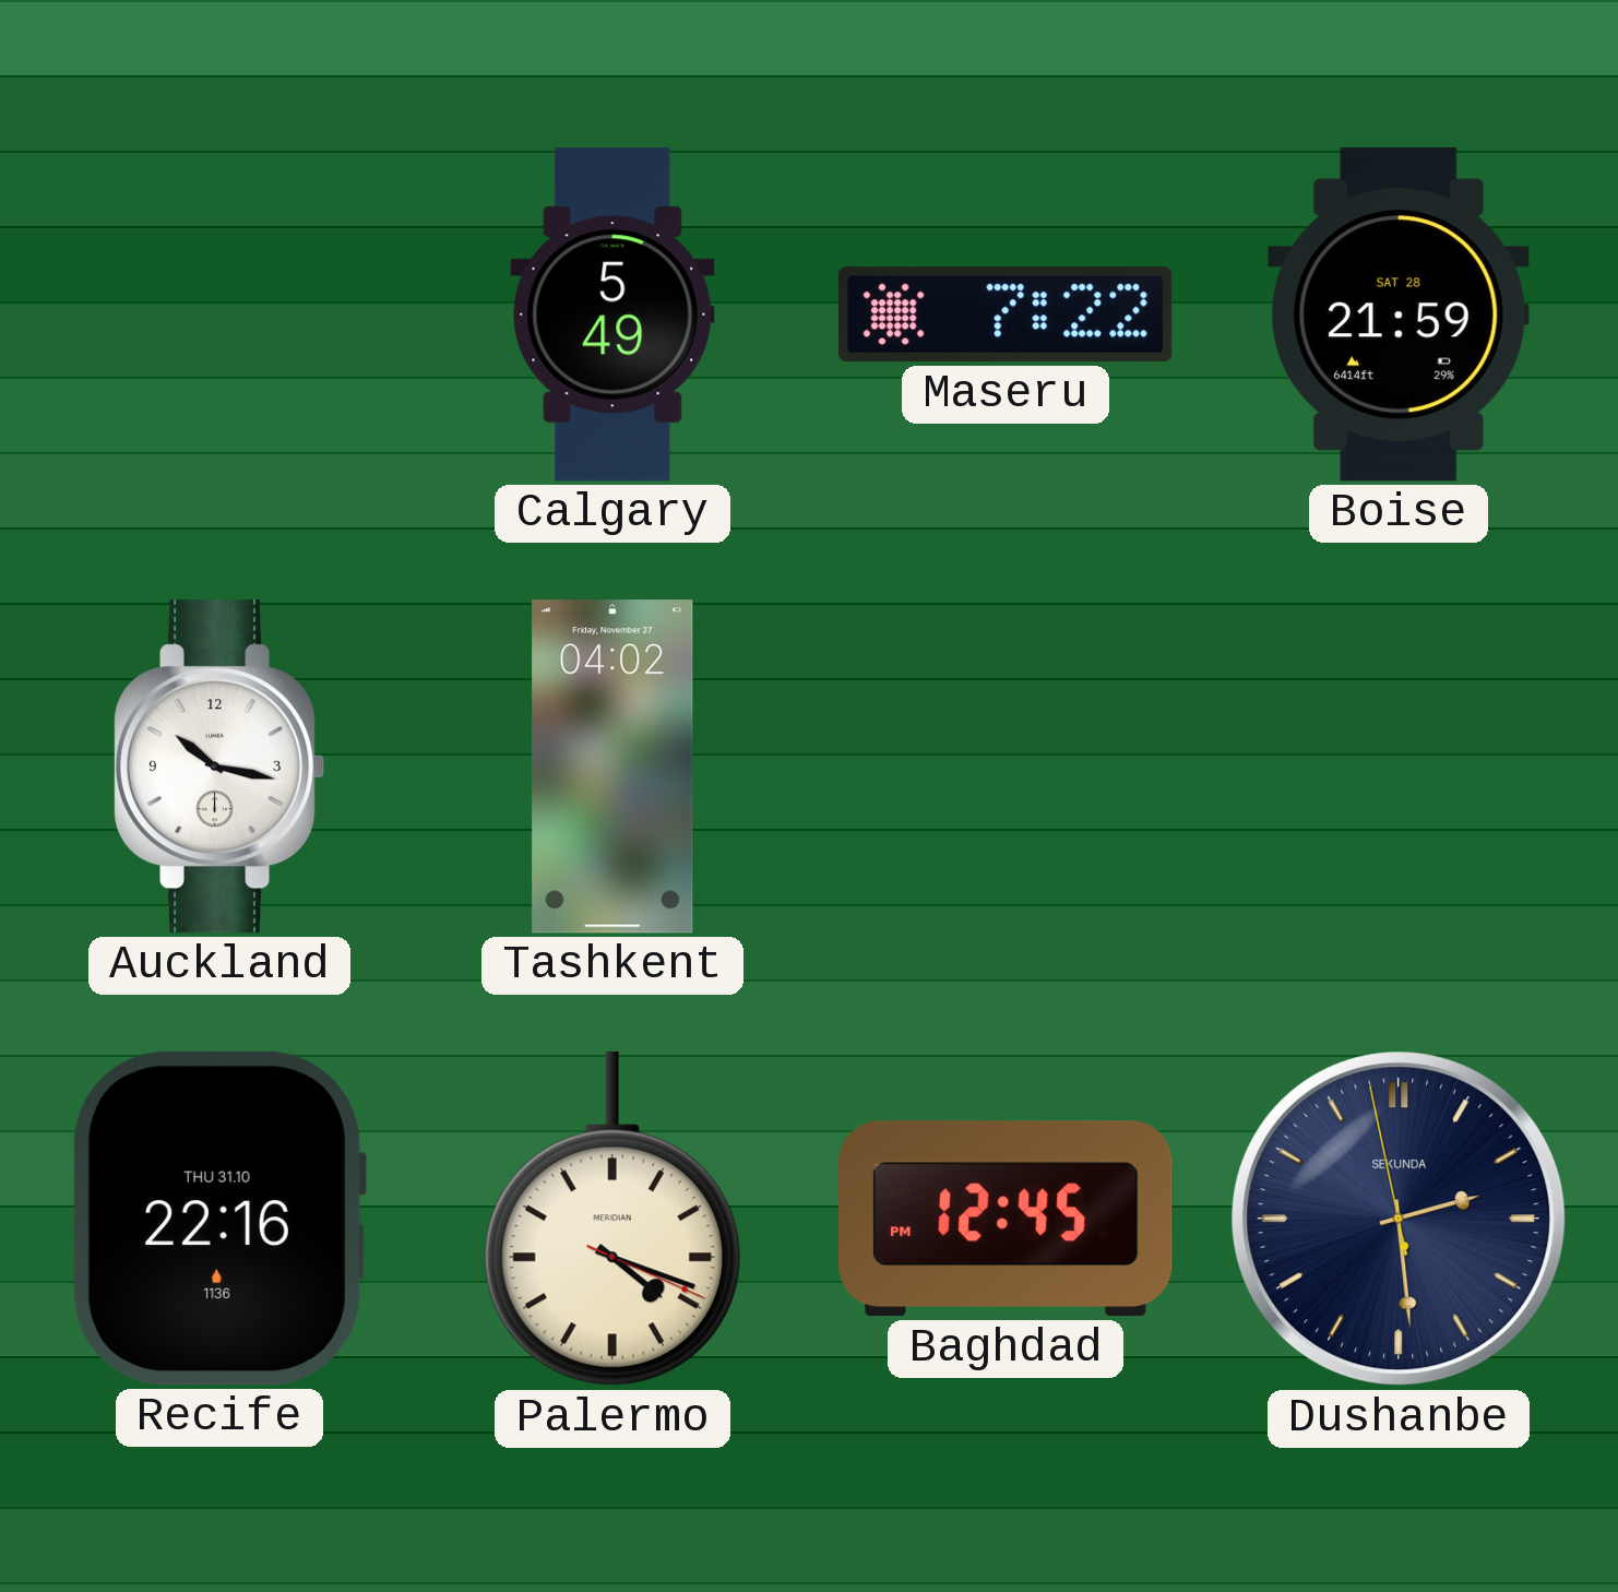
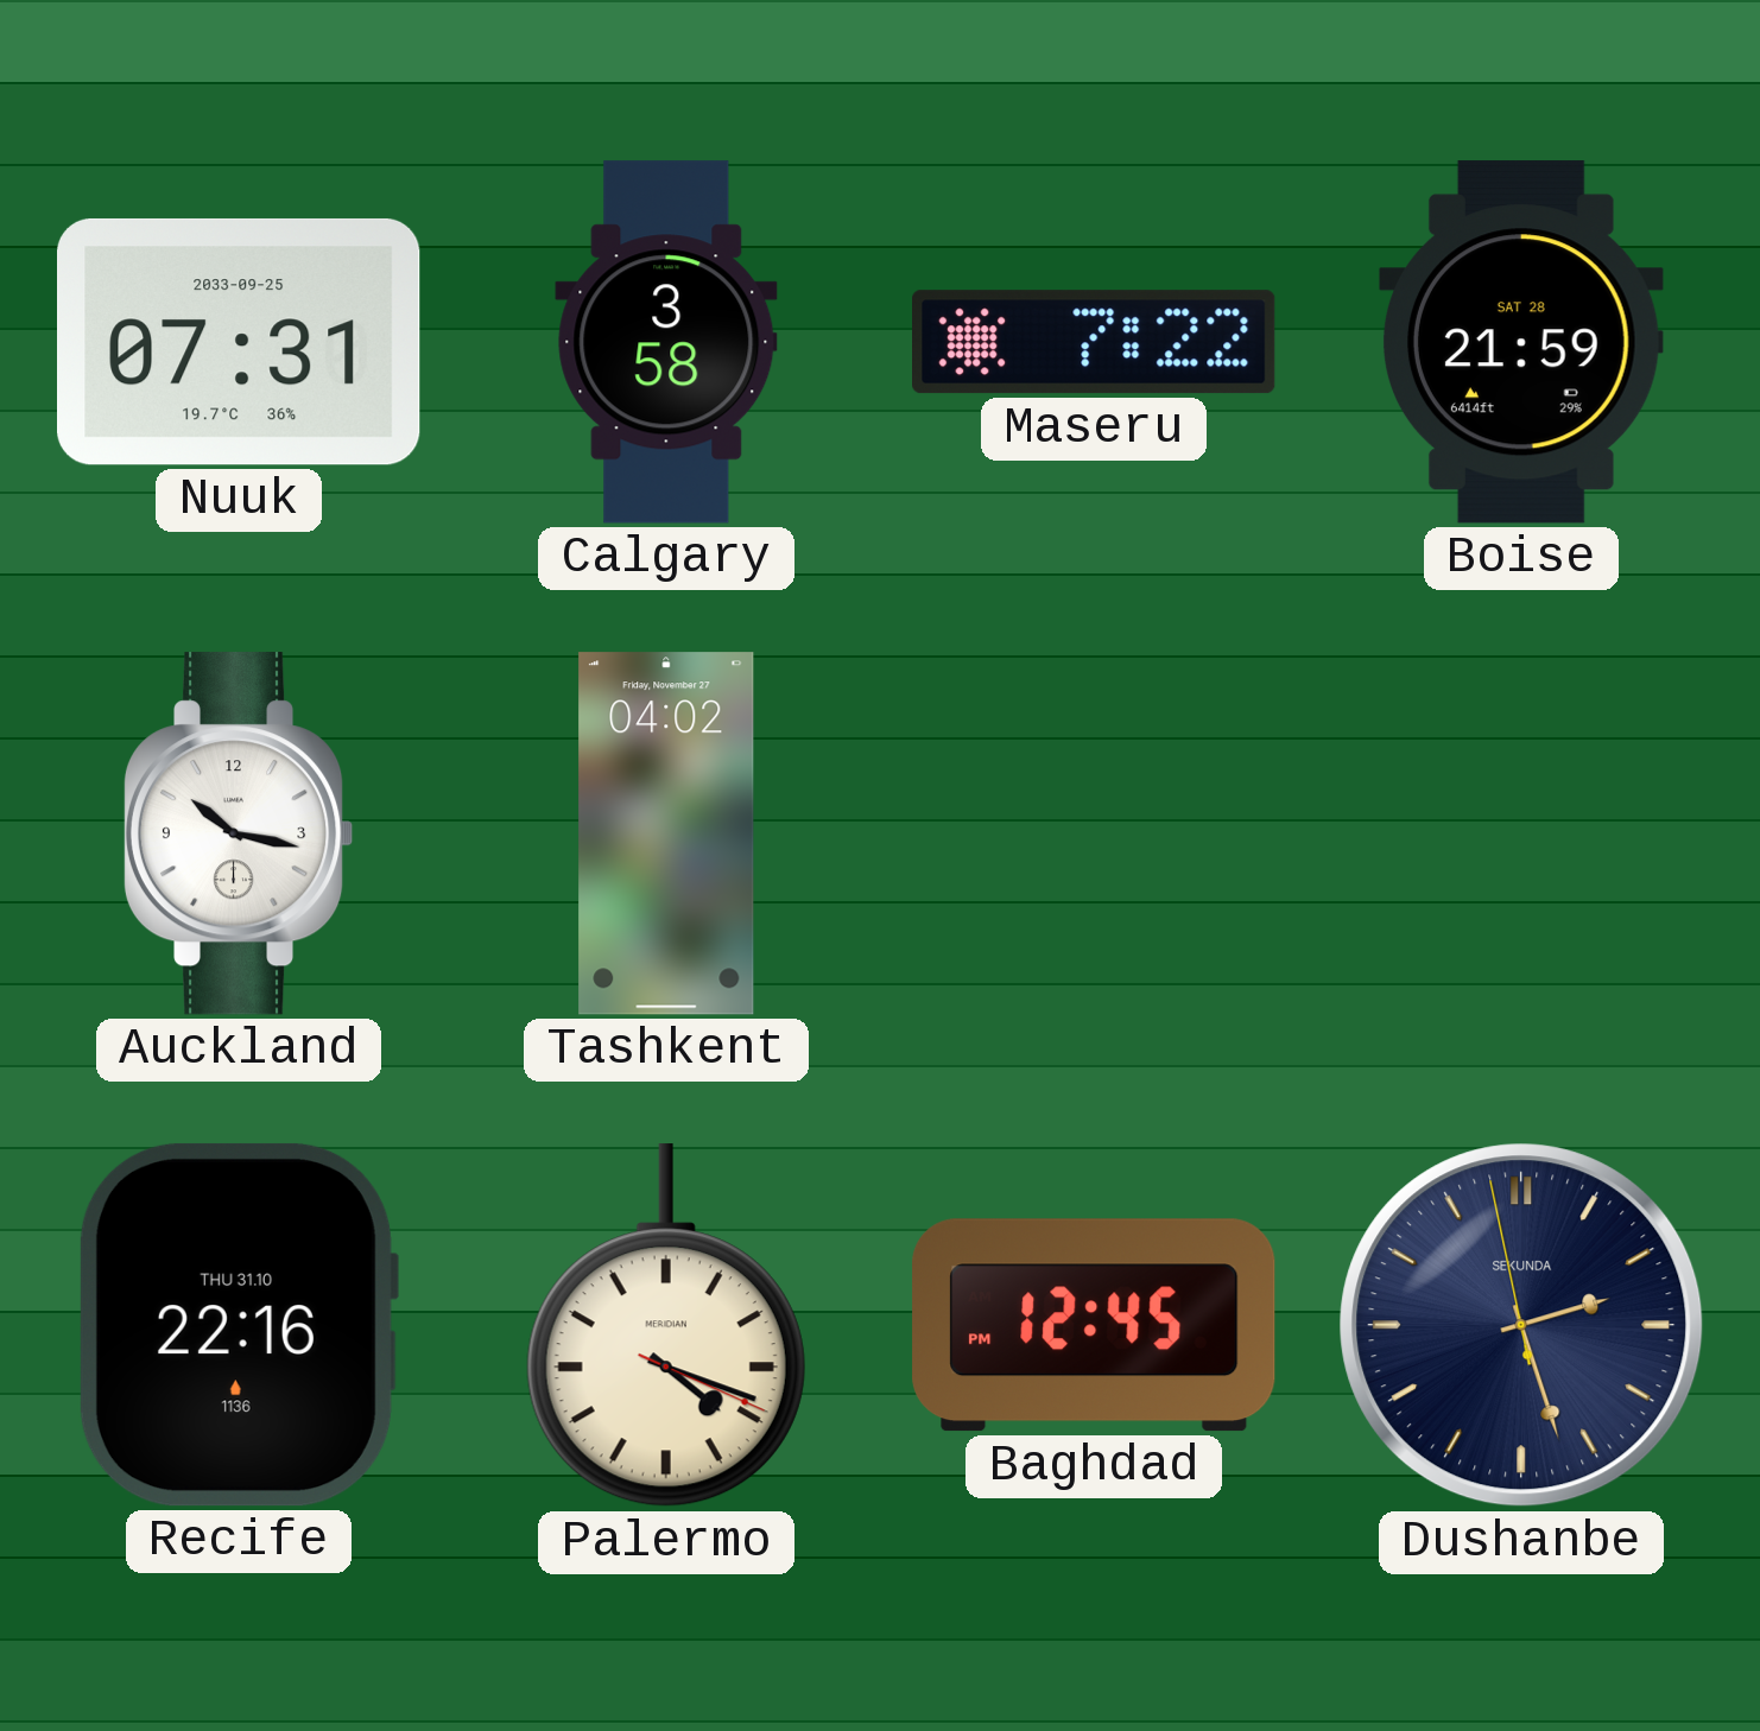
Nuuk: none -> 07:31 (240, 342)
Calgary: 5:49 -> 3:58 (666, 342)
Dushanbe: 2:28 -> 2:26 (1521, 1325)
